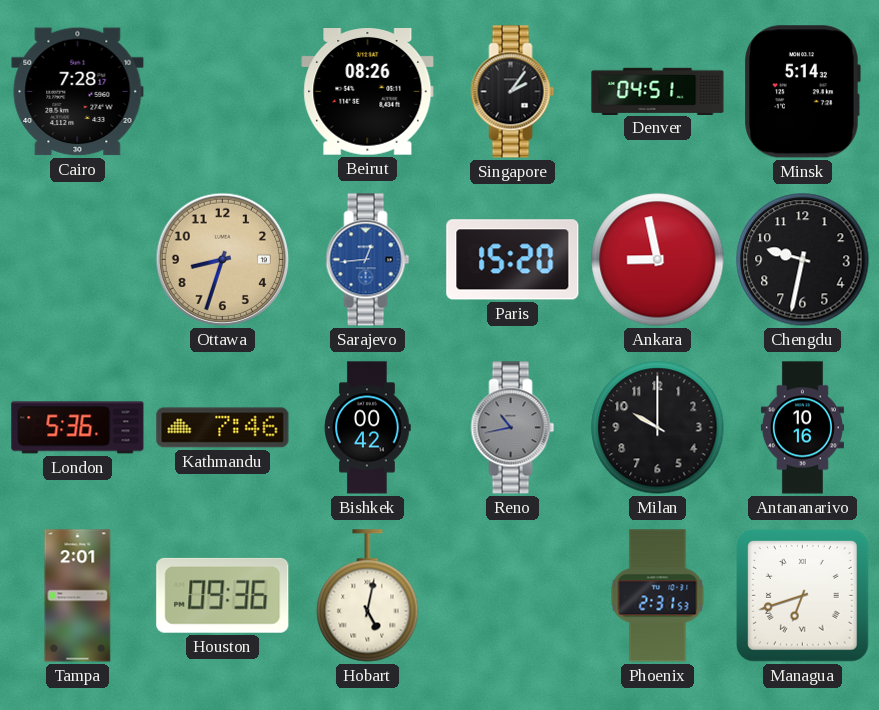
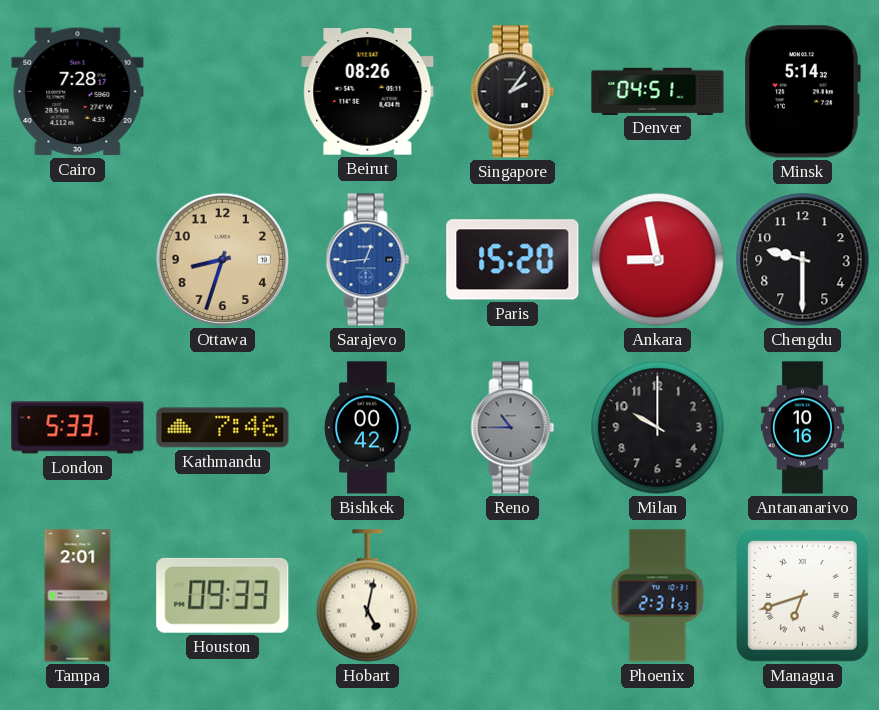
Chengdu: 9:32 -> 9:30 (803, 260)
London: 5:36 -> 5:33 (78, 428)
Reno: 10:43 -> 10:45 (513, 428)
Houston: 09:36 -> 09:33 (223, 595)
